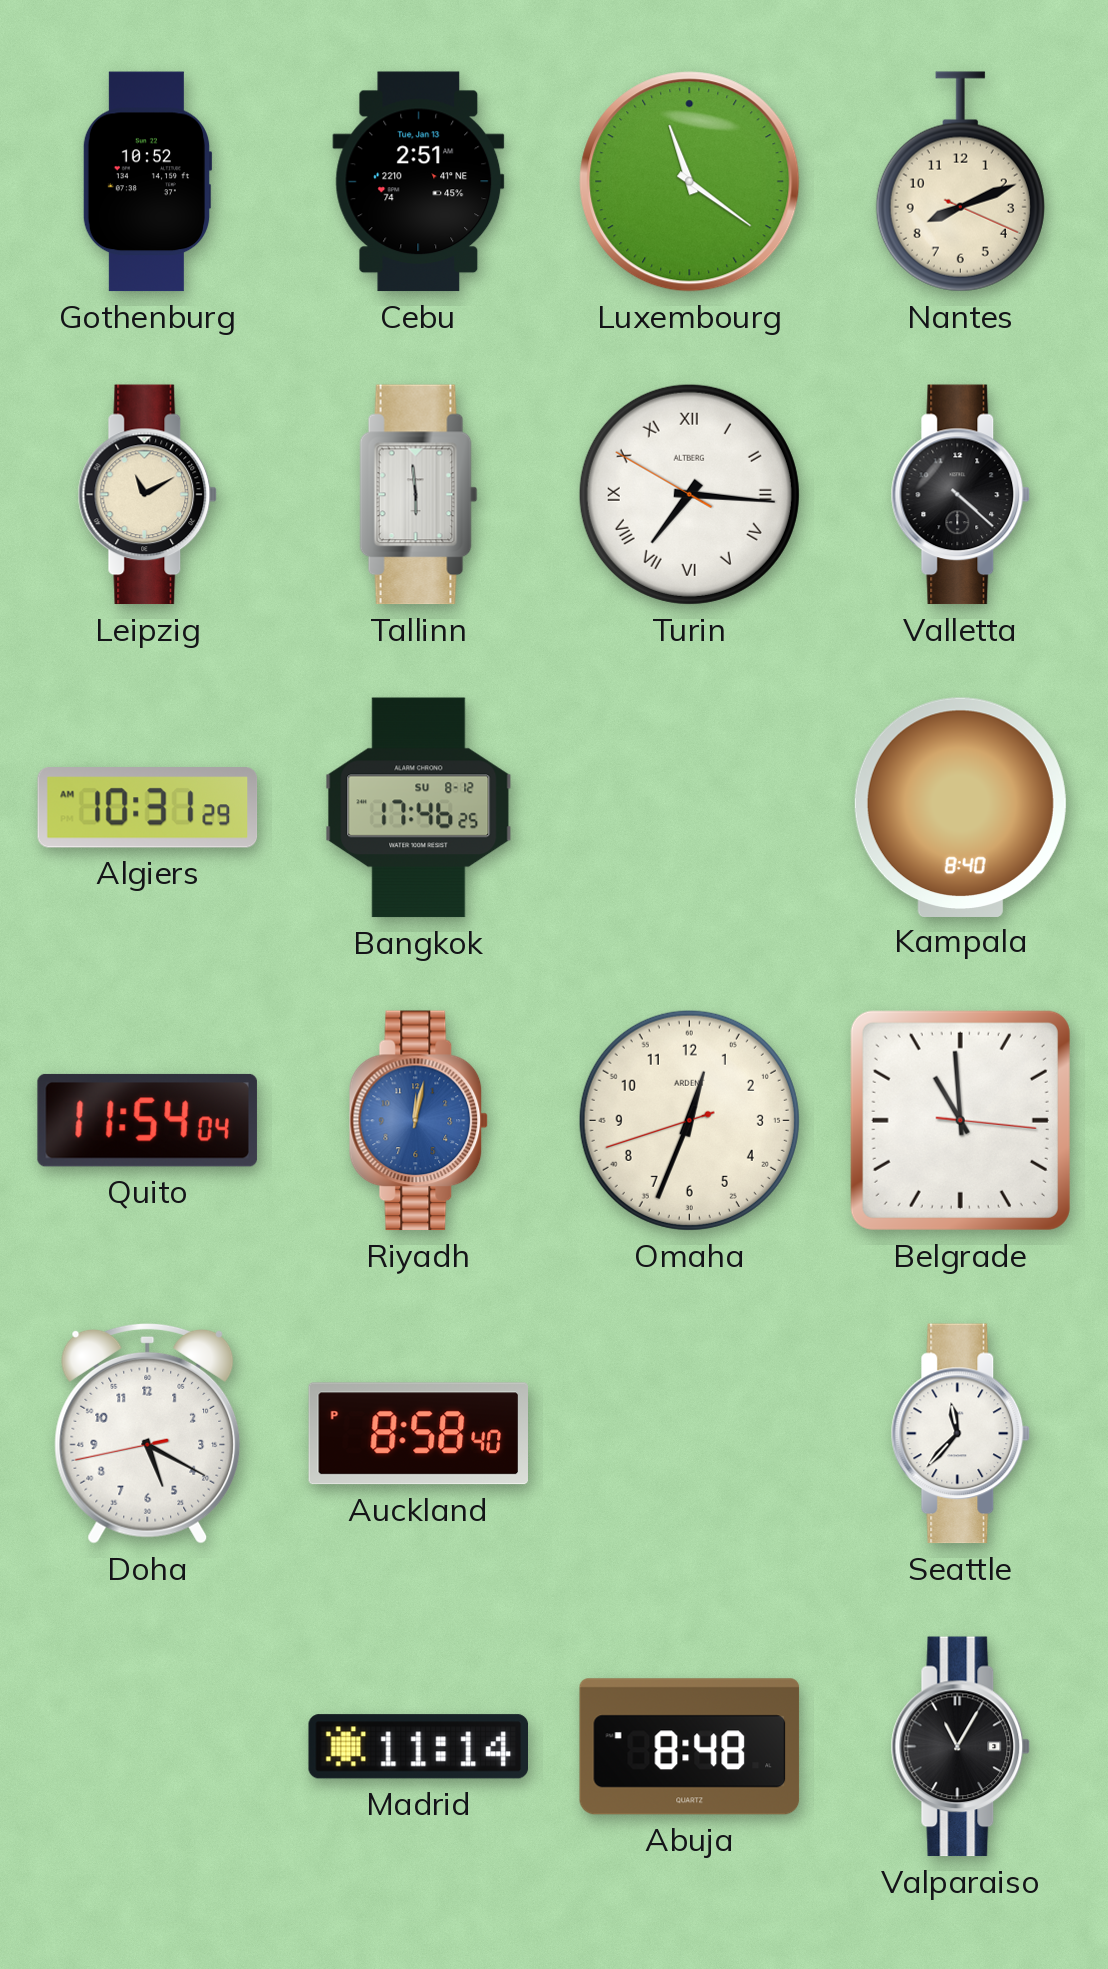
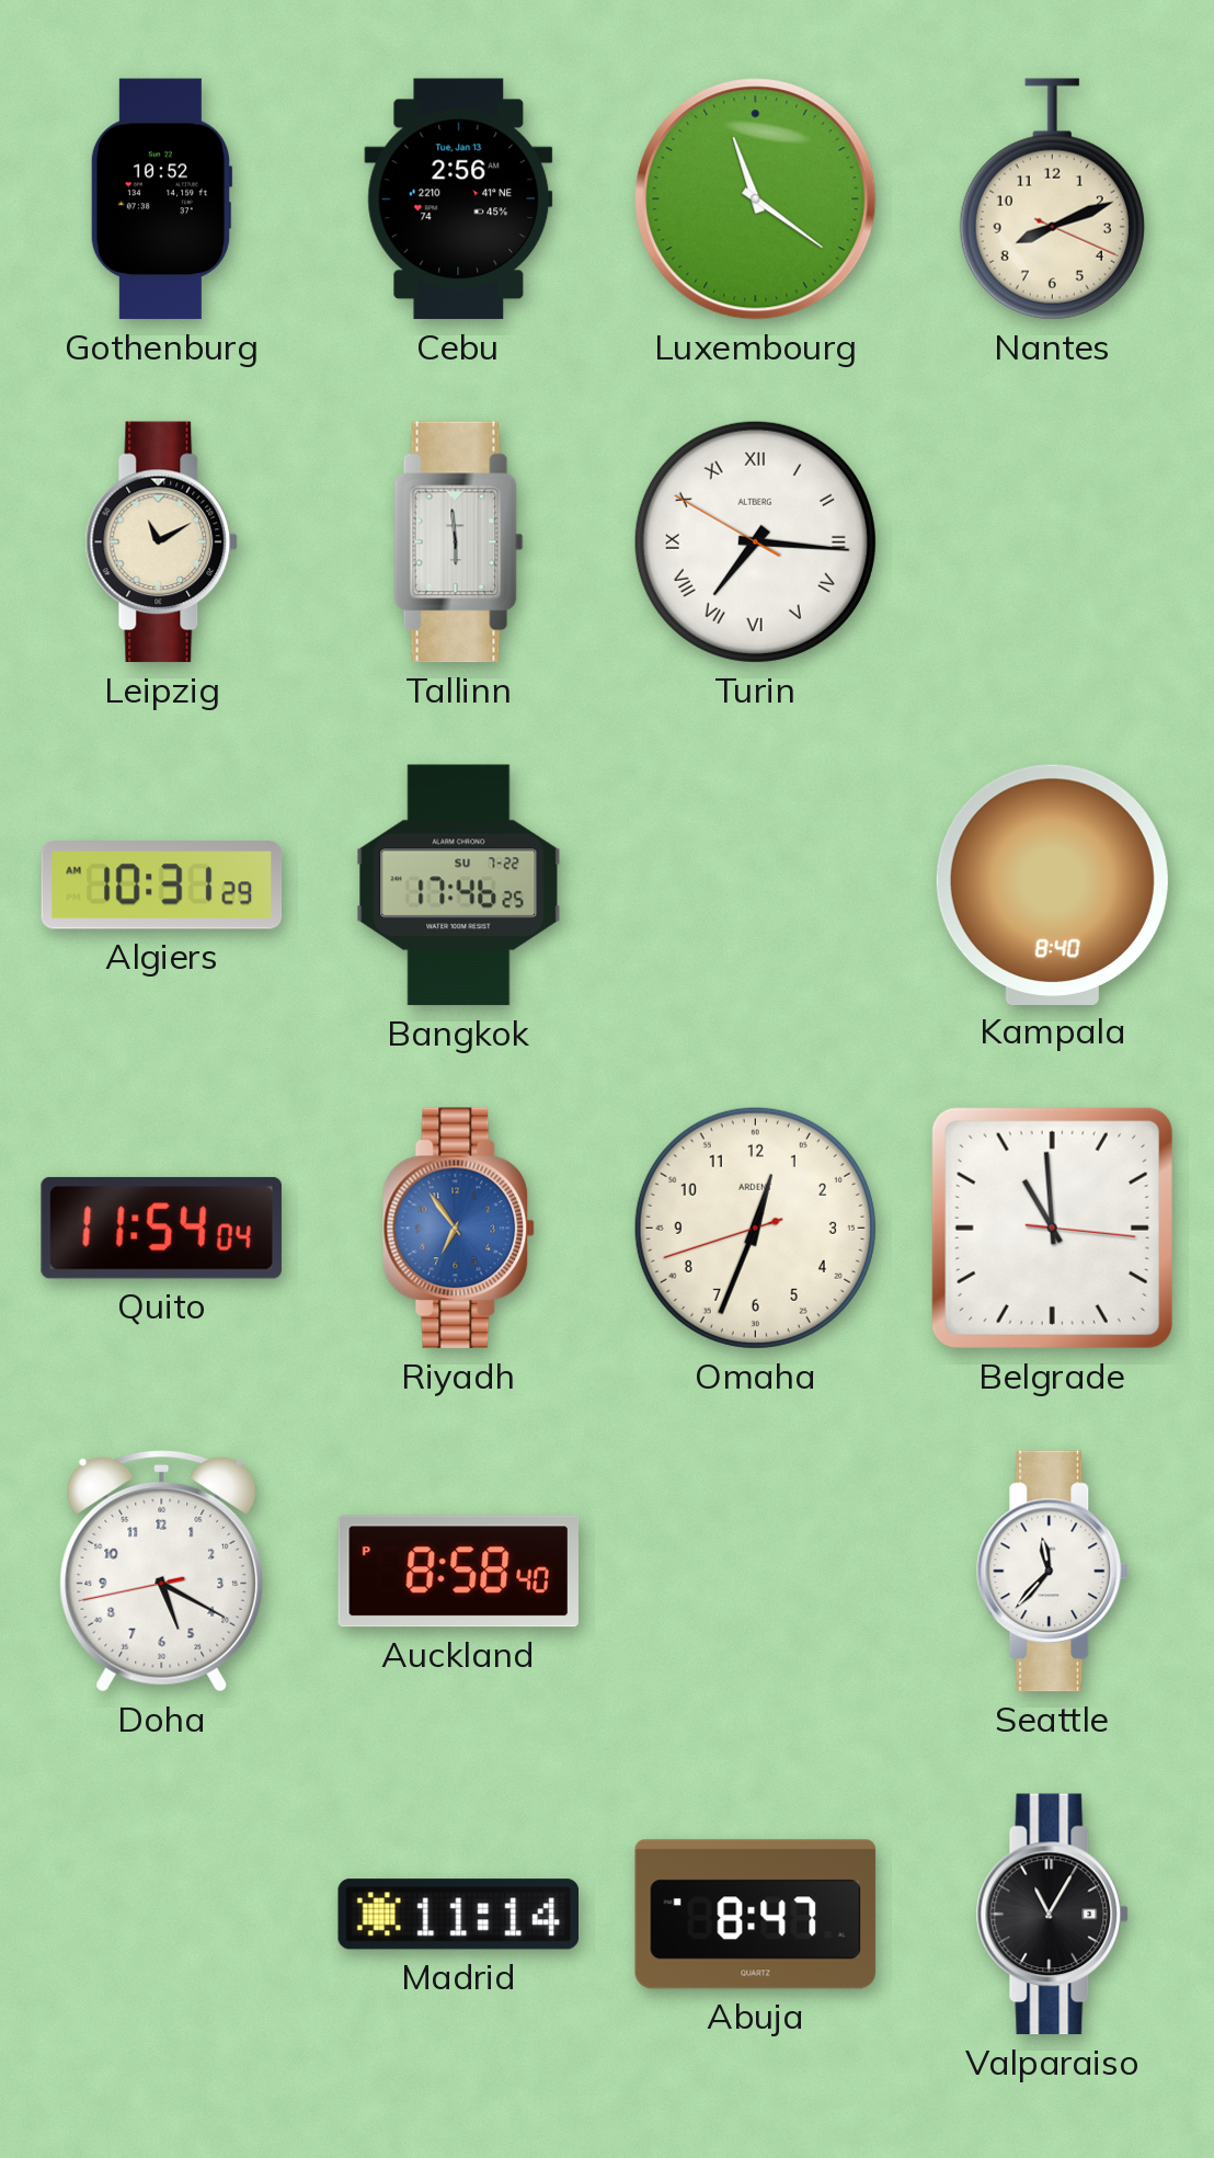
Cebu: 2:51 -> 2:56 (459, 199)
Valletta: 4:22 -> none (961, 495)
Bangkok date: SU 8-12 -> SU 7-22 (459, 886)
Riyadh: 12:02 -> 6:54 (459, 1229)
Abuja: 8:48 -> 8:47 (756, 1915)
